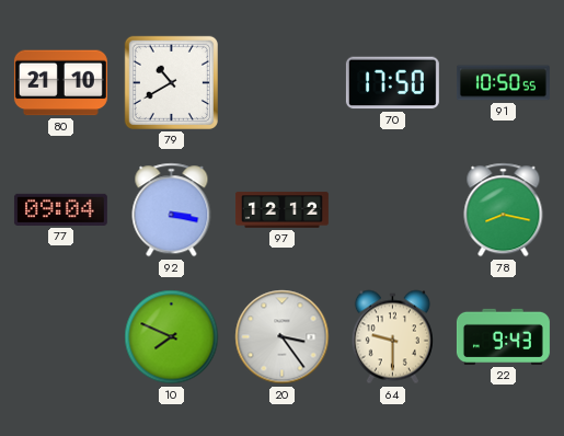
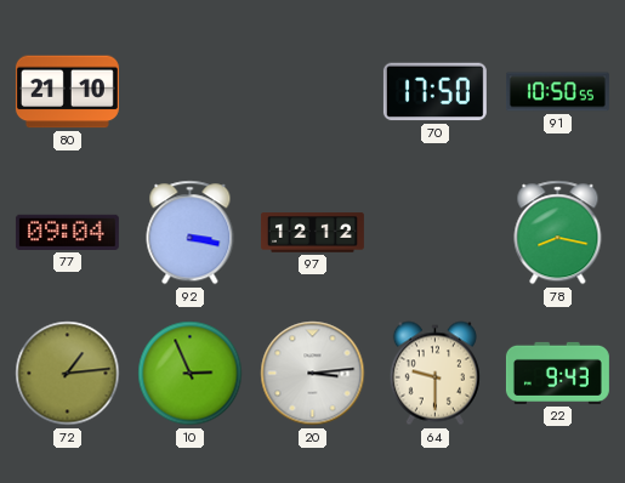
79: 10:40 -> none (171, 82)
72: none -> 1:14 (68, 374)
10: 7:49 -> 2:56 (191, 374)
20: 3:24 -> 3:14 (313, 374)
